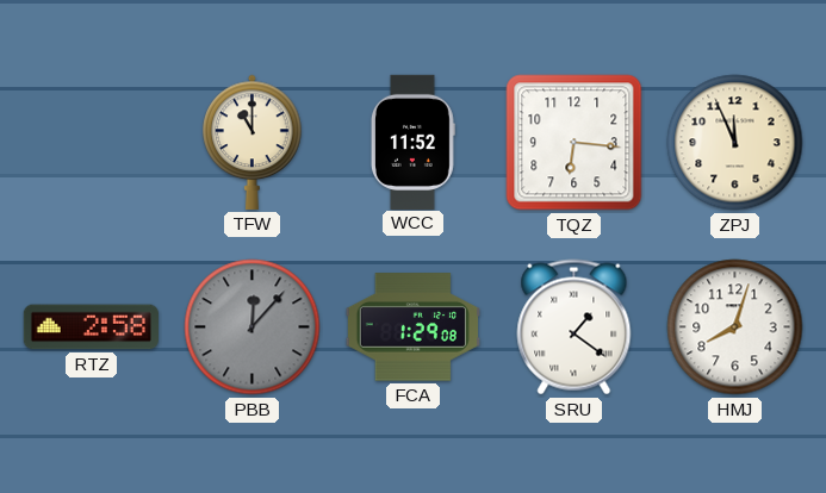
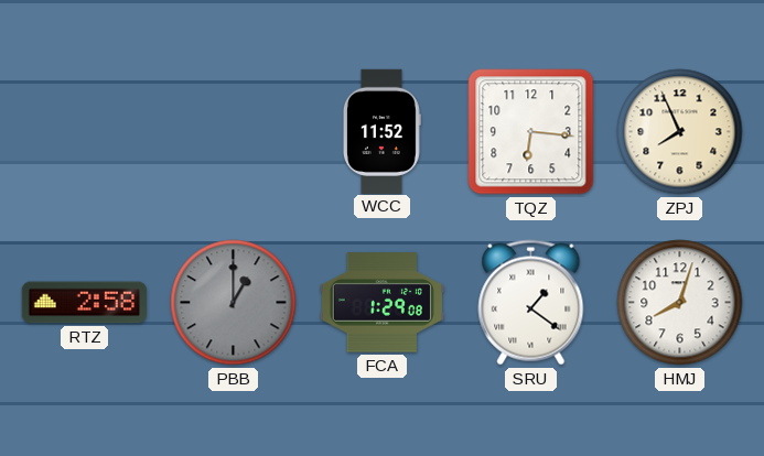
TFW: 11:00 -> none (253, 142)
ZPJ: 11:56 -> 7:56 (680, 132)
PBB: 12:07 -> 1:00 (234, 303)
